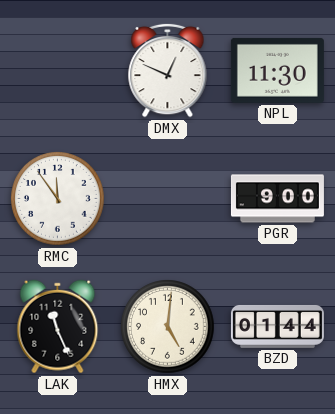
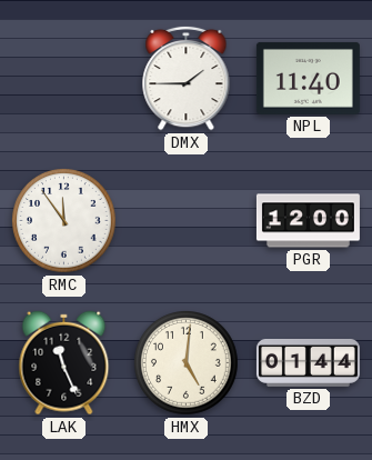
DMX: 12:49 -> 1:45 (187, 78)
NPL: 11:30 -> 11:40 (308, 78)
PGR: 9:00 -> 12:00 (308, 221)
